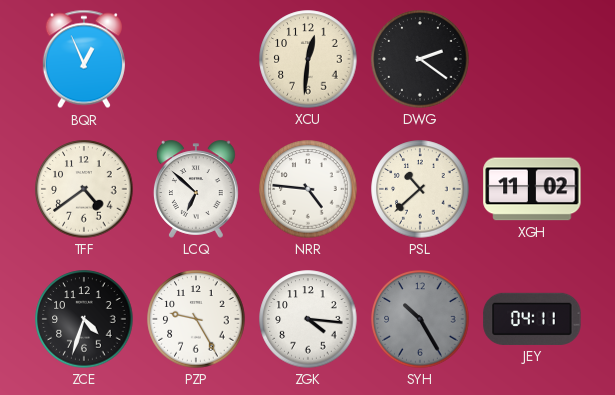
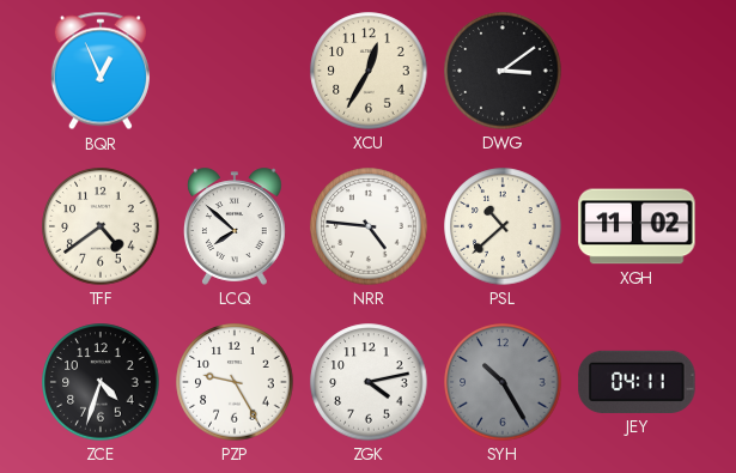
XCU: 12:31 -> 12:35 (369, 71)
DWG: 2:21 -> 3:09 (503, 71)
LCQ: 6:52 -> 7:52 (235, 226)
ZGK: 4:16 -> 4:13 (369, 382)
